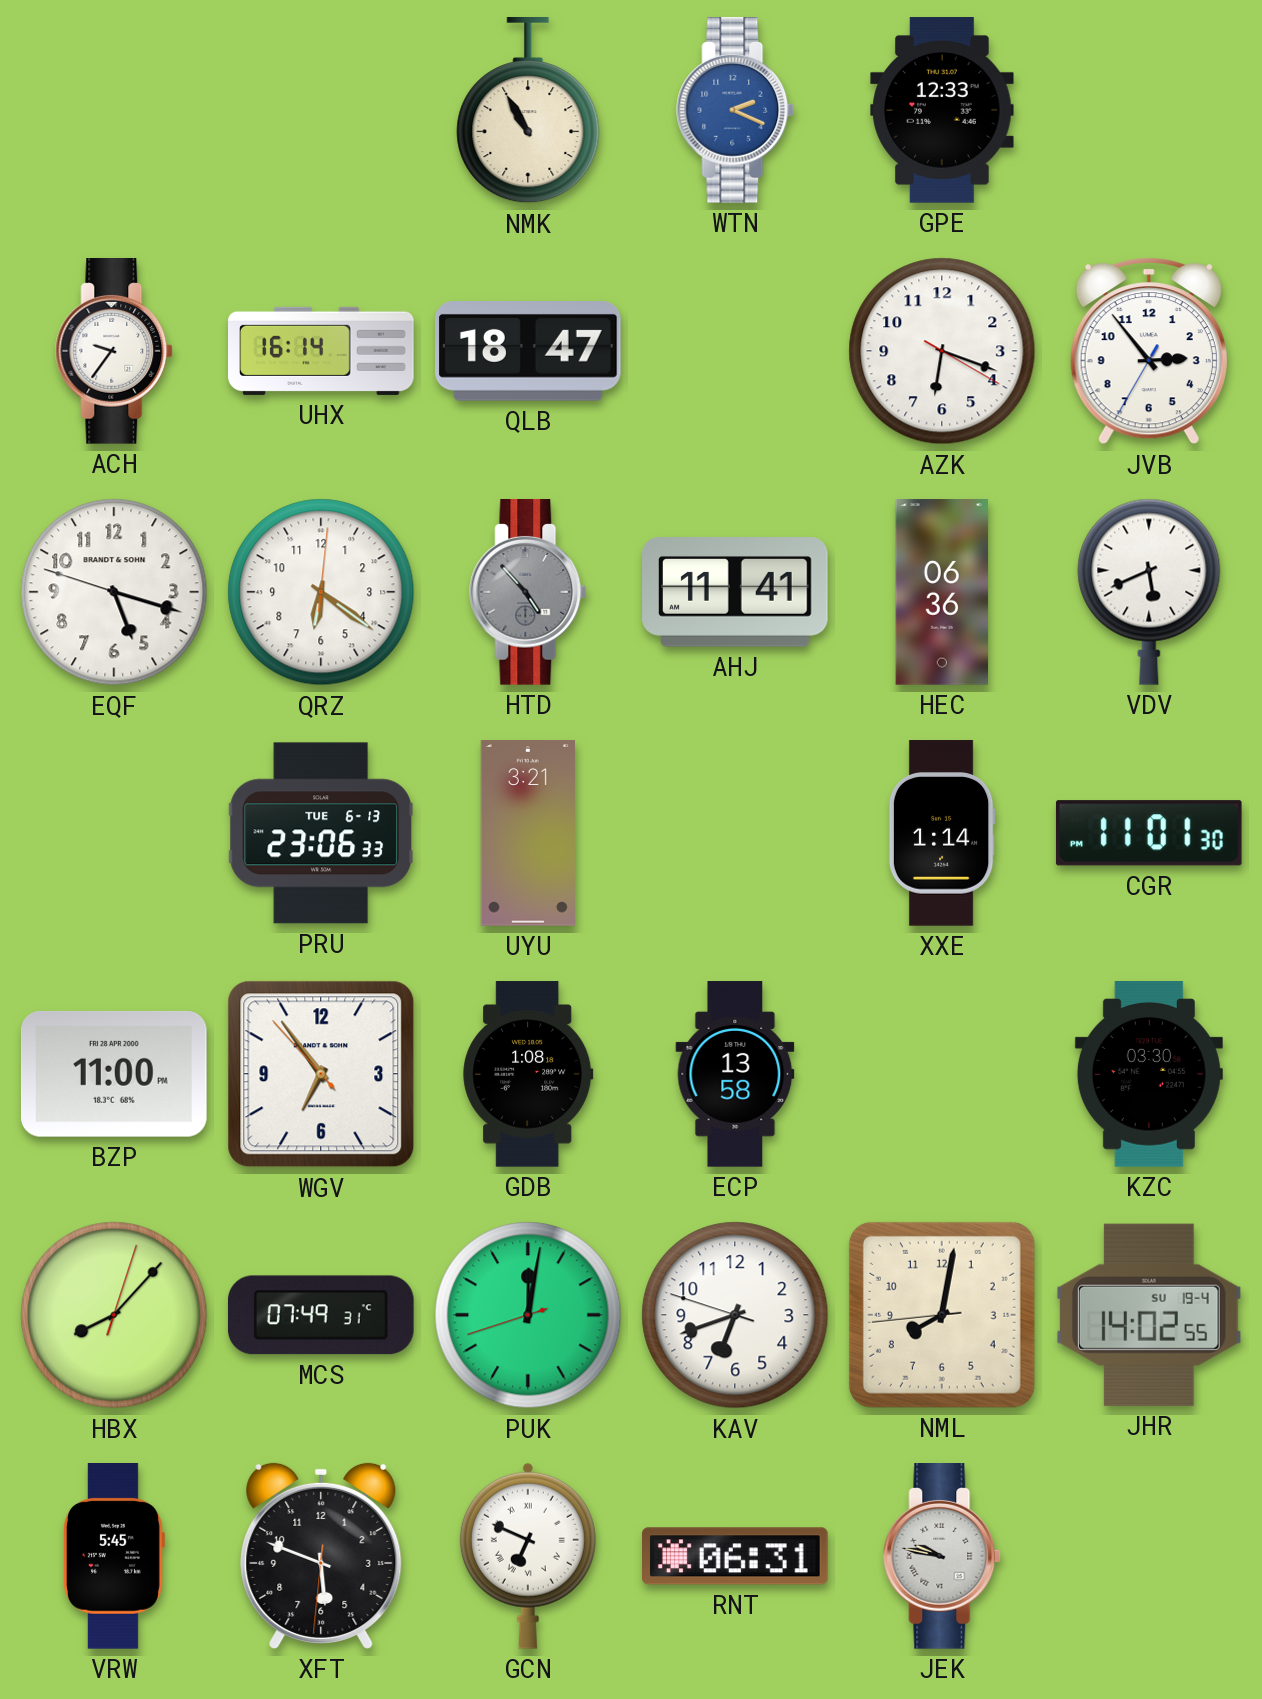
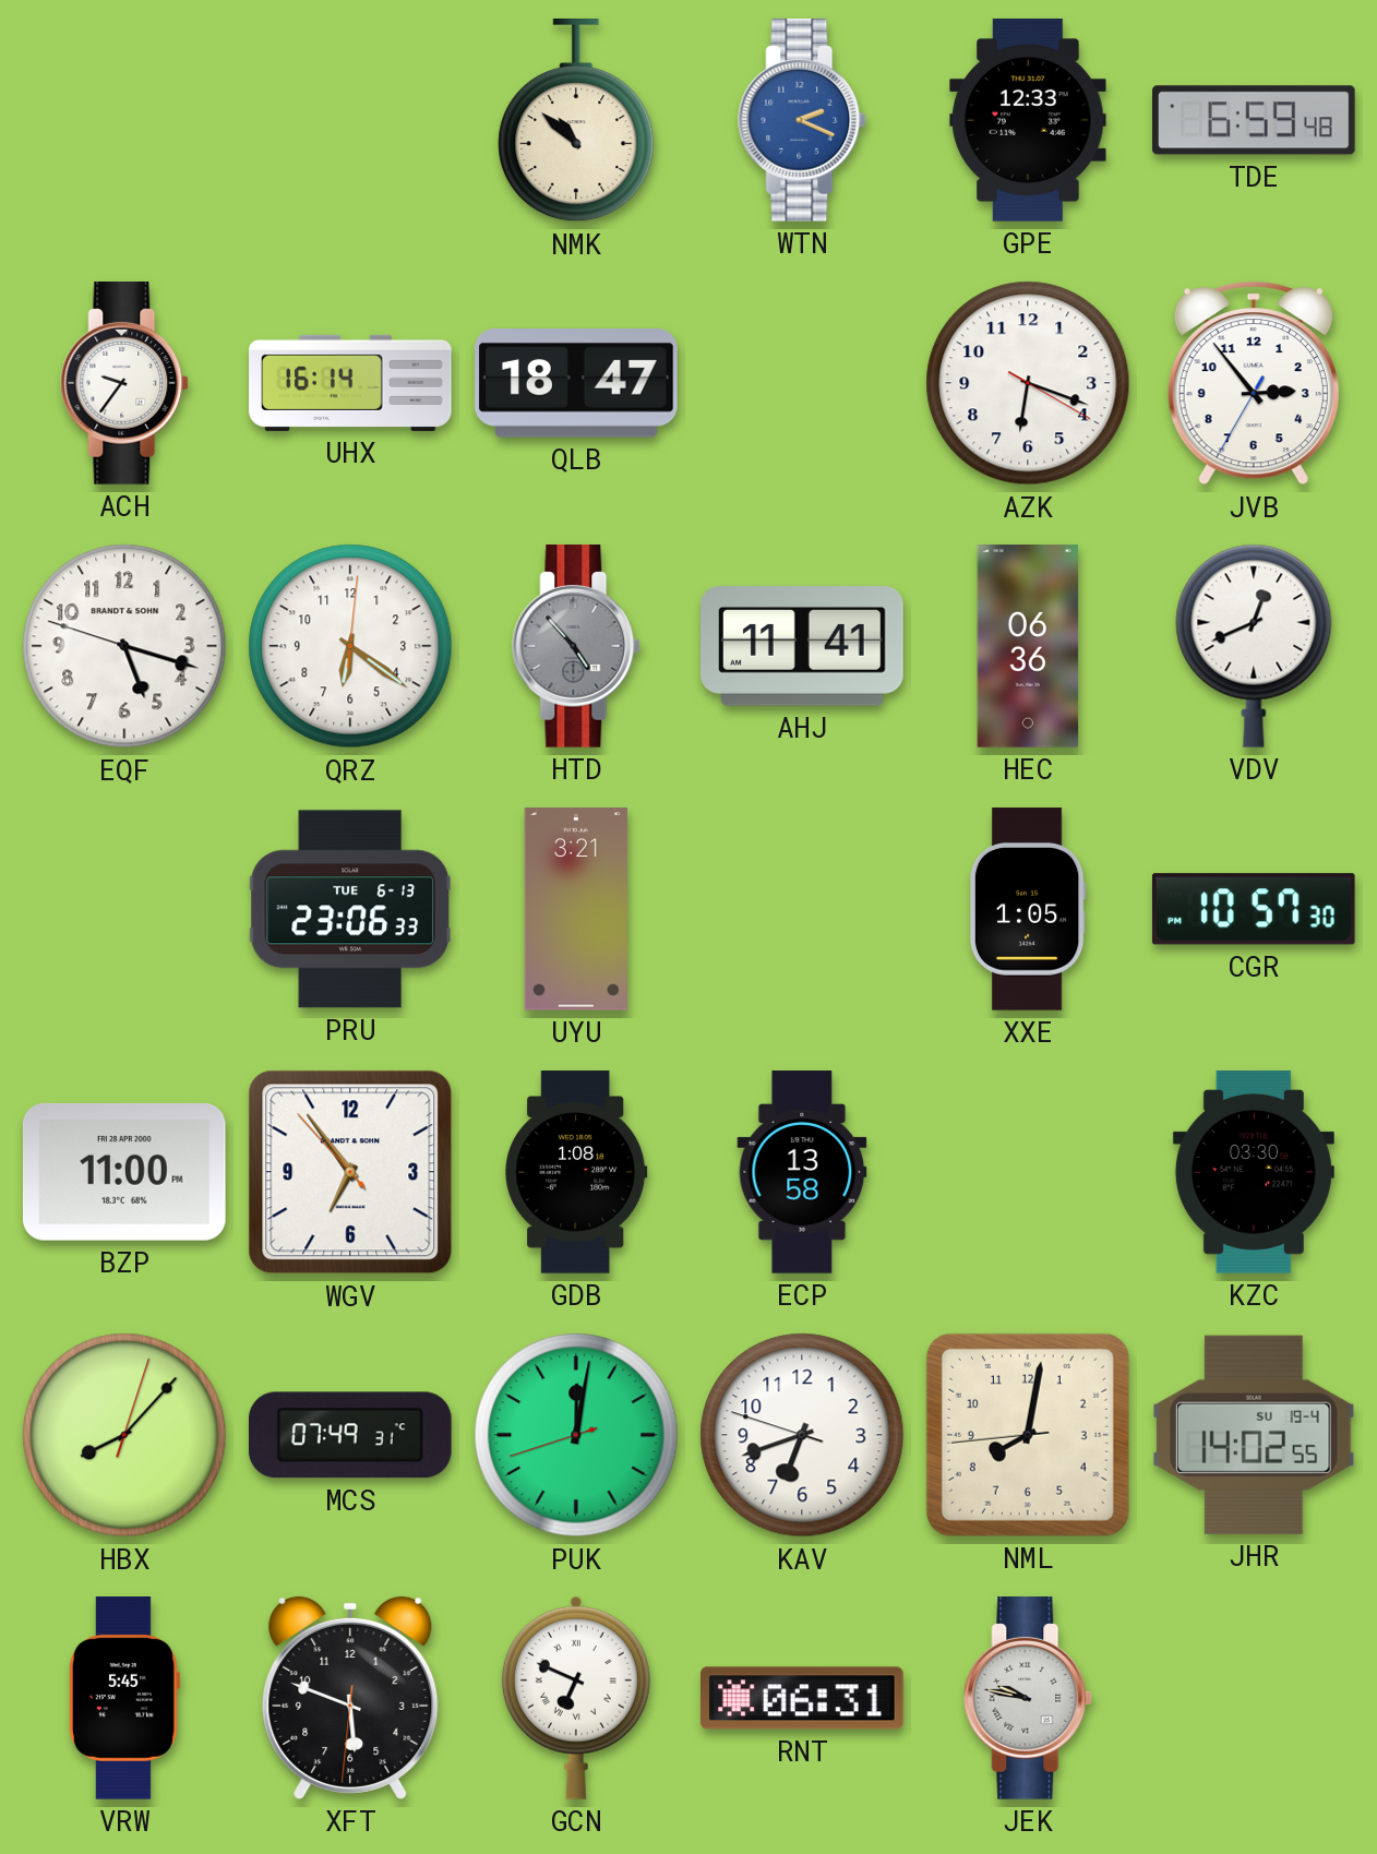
NMK: 10:55 -> 10:52 (576, 121)
TDE: none -> 6:59 (1255, 120)
VDV: 5:41 -> 12:41 (1254, 646)
XXE: 1:14 -> 1:05 (1028, 909)
CGR: 11:01 -> 10:57 (1254, 909)
